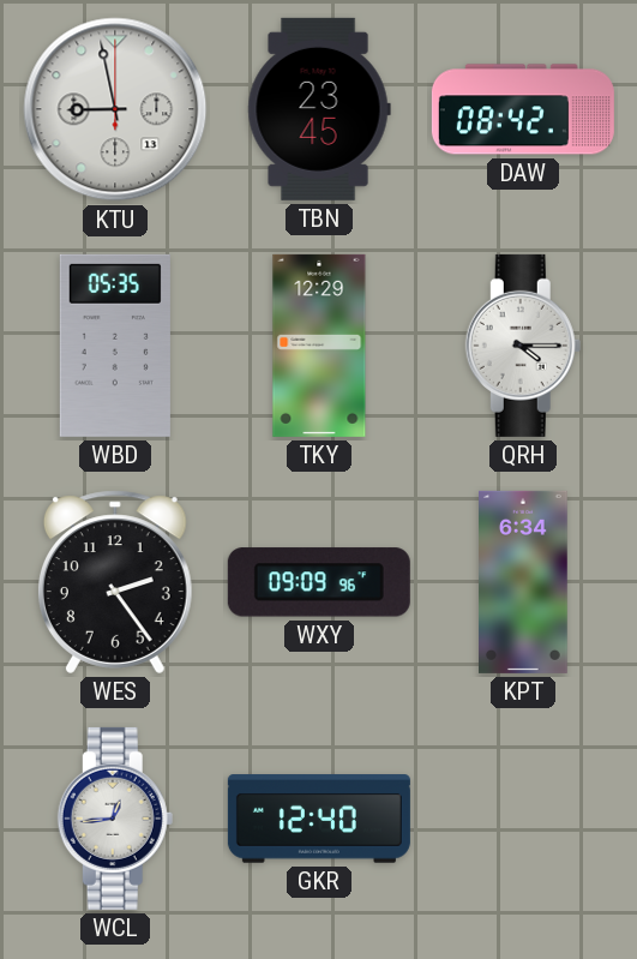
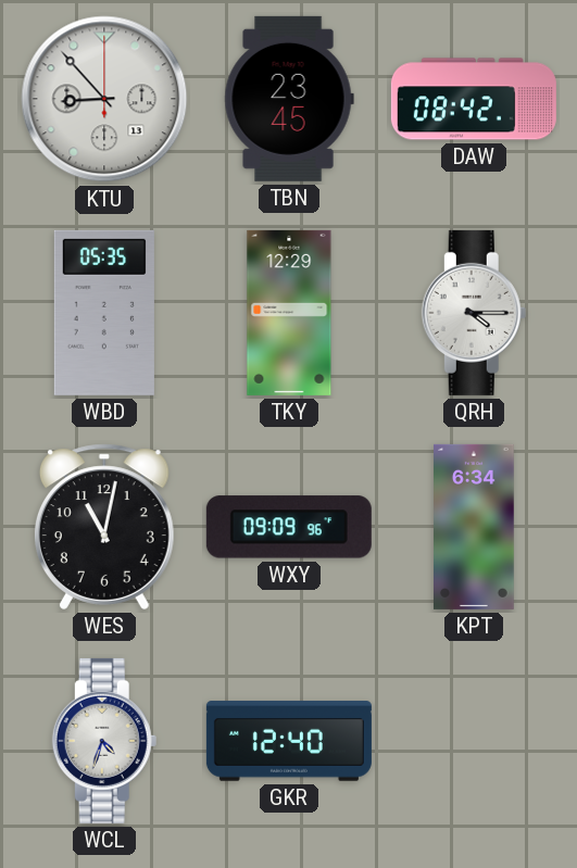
KTU: 8:58 -> 8:53 (104, 99)
WES: 2:24 -> 11:02 (104, 527)
WCL: 12:44 -> 4:33 (104, 741)
